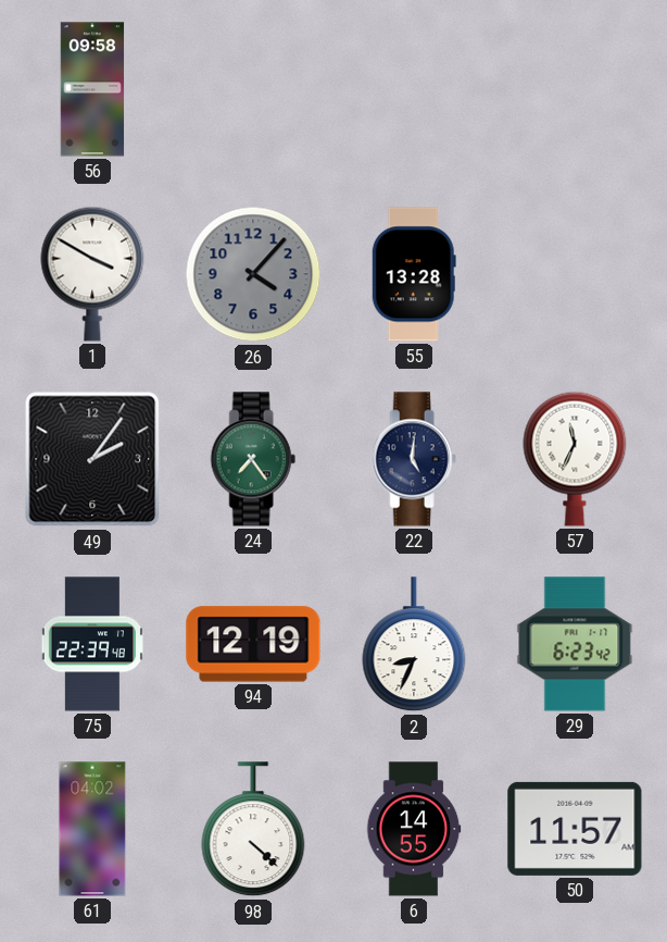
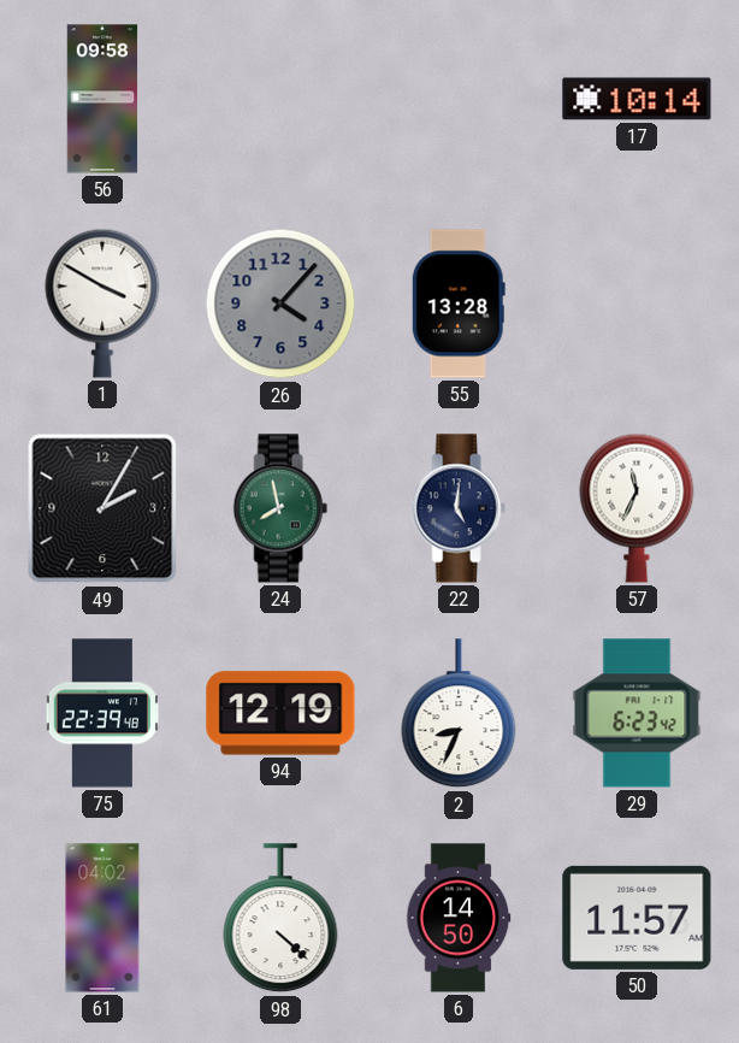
17: none -> 10:14 (637, 99)
49: 2:06 -> 2:05 (102, 508)
24: 7:24 -> 7:58 (280, 508)
6: 14:55 -> 14:50 (459, 918)
